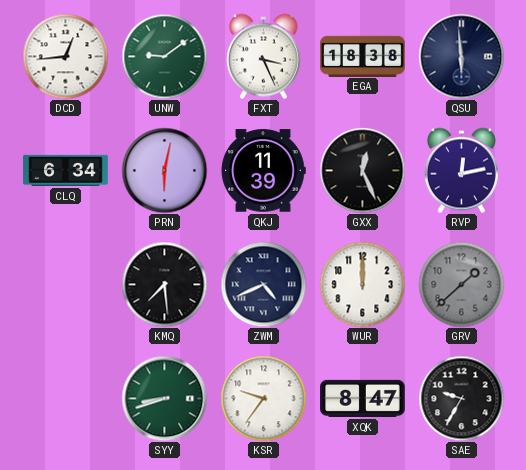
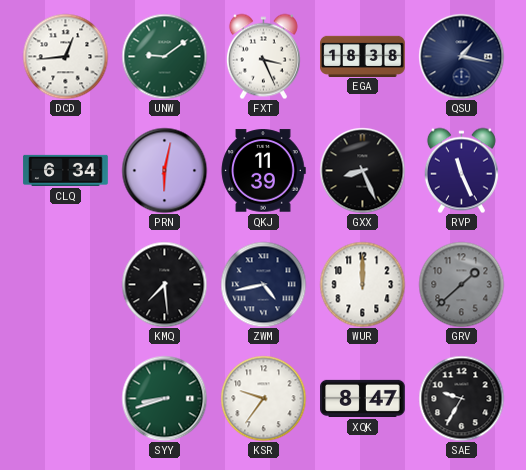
QSU: 5:59 -> 1:17 (461, 56)
GXX: 12:26 -> 8:26 (362, 170)
RVP: 12:13 -> 11:26 (461, 170)
ZWM: 4:41 -> 4:43 (263, 284)
